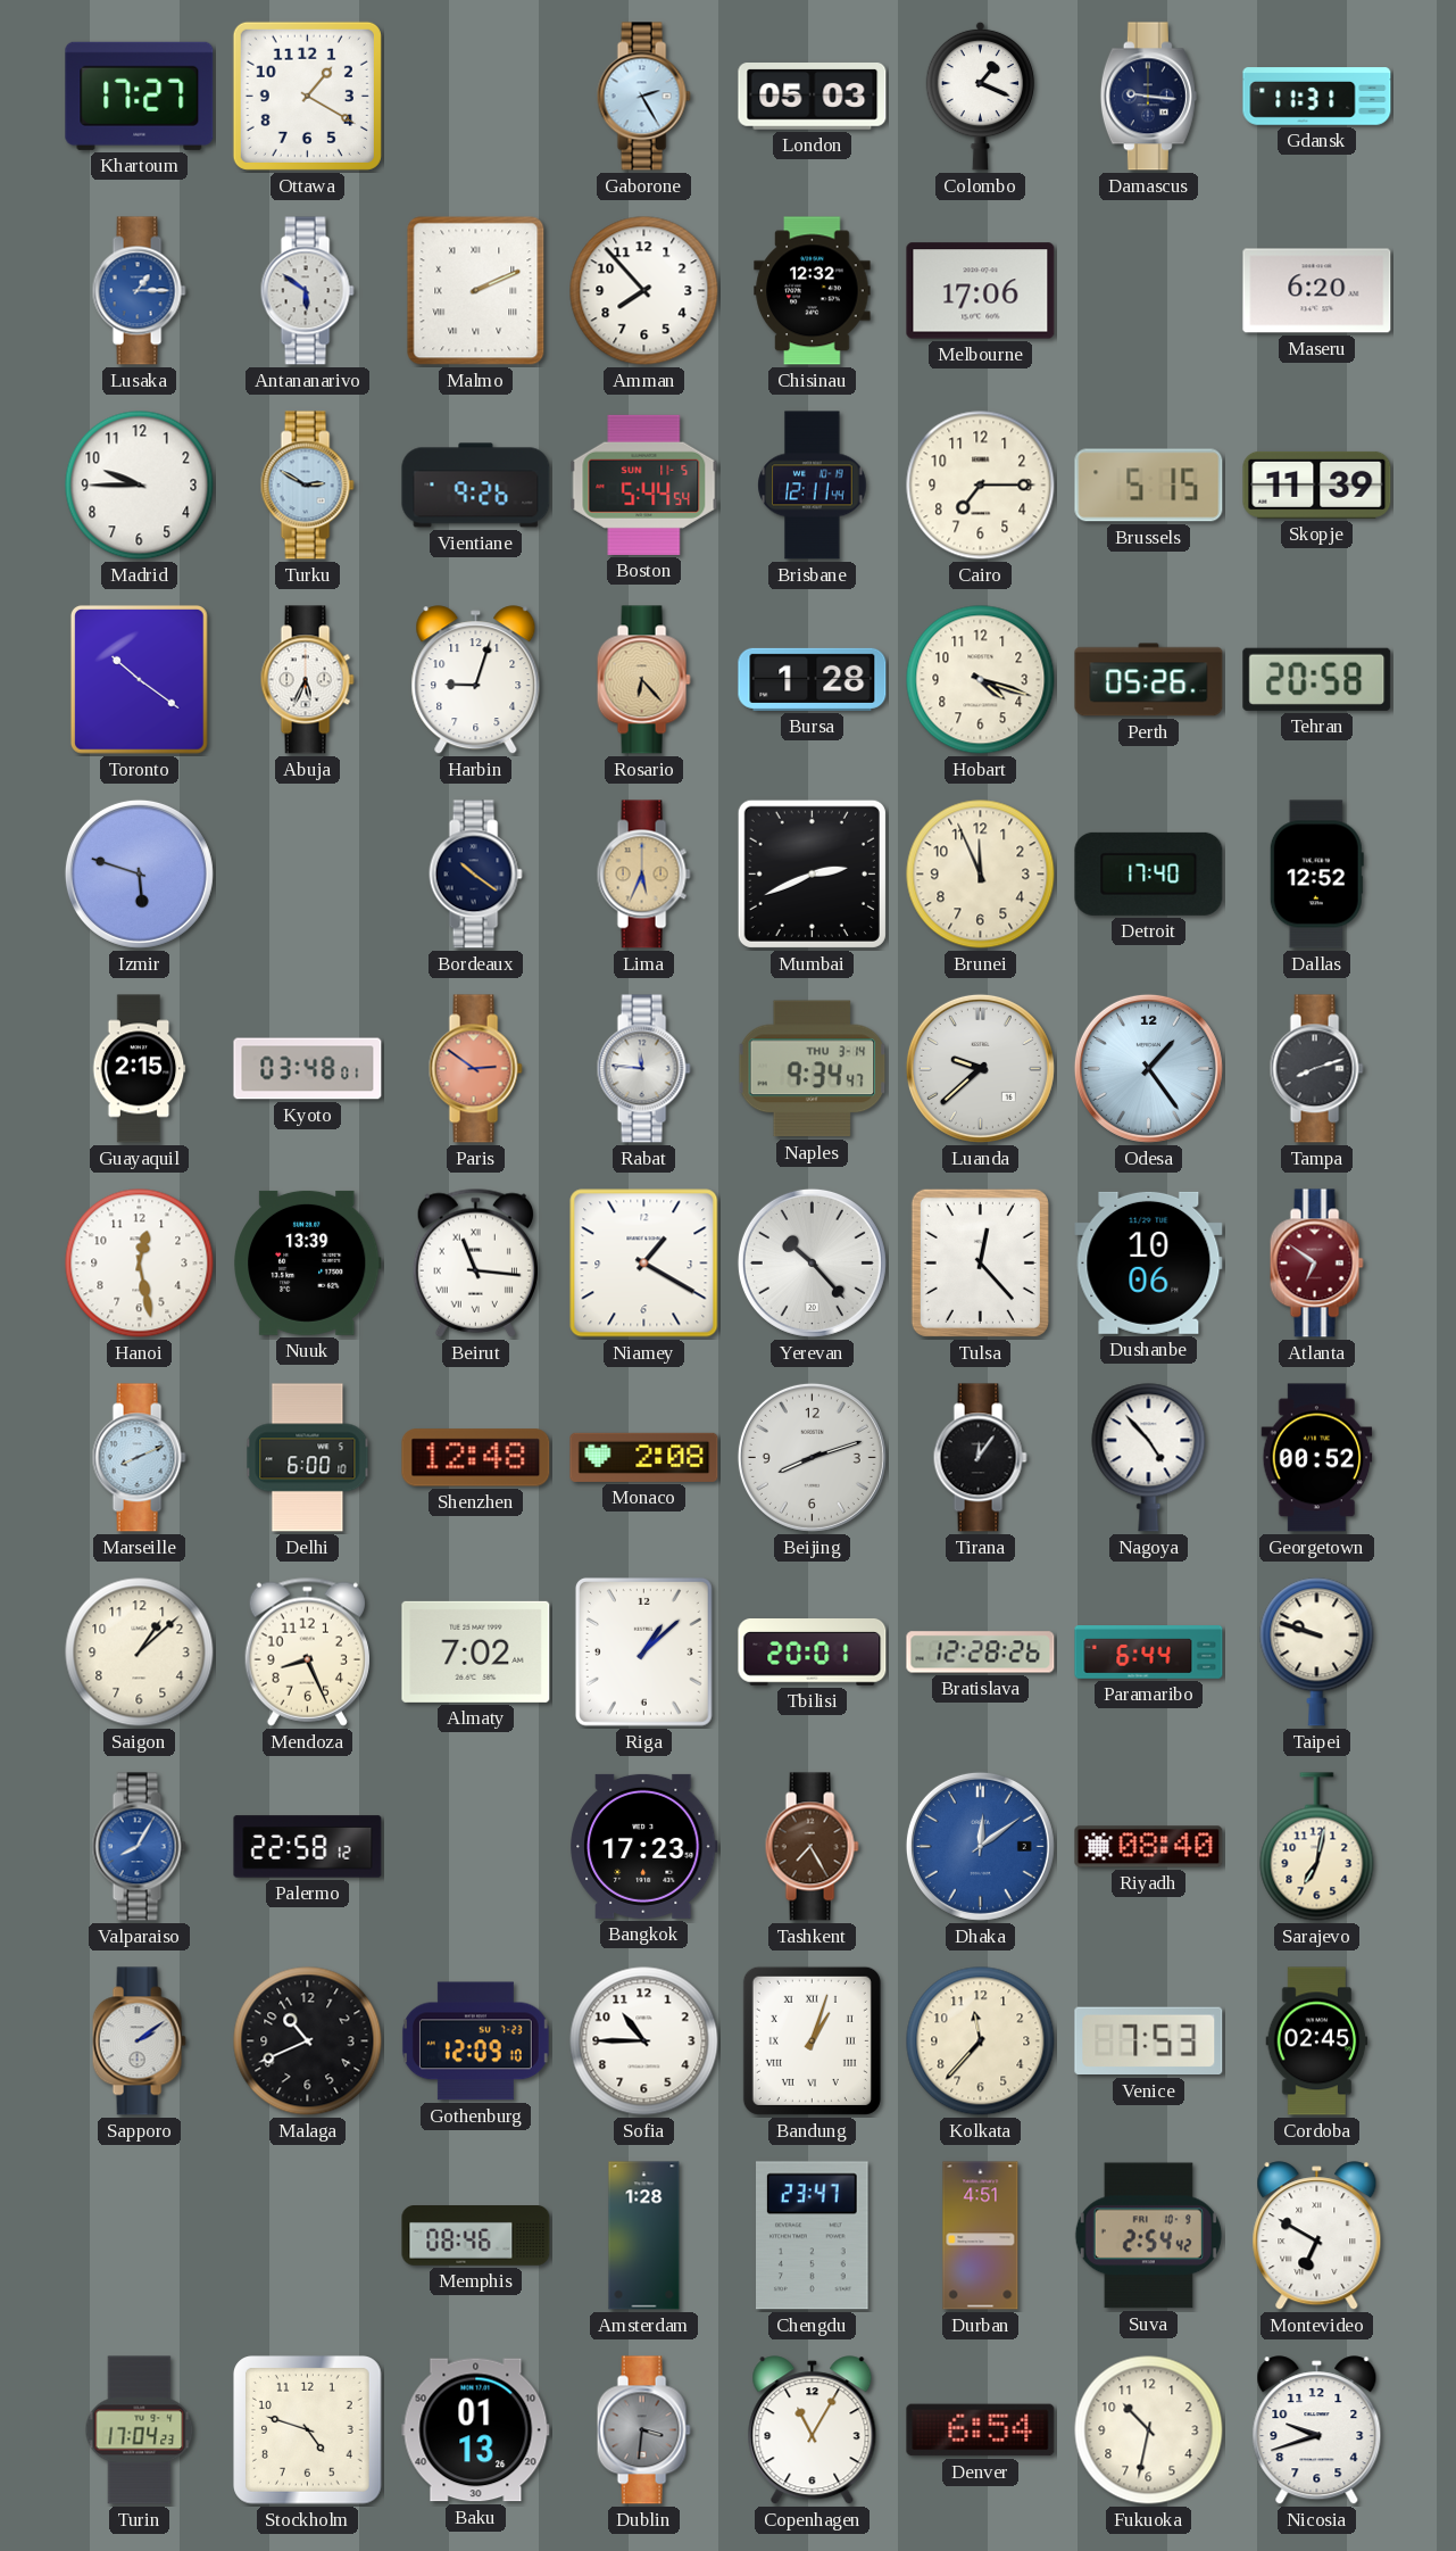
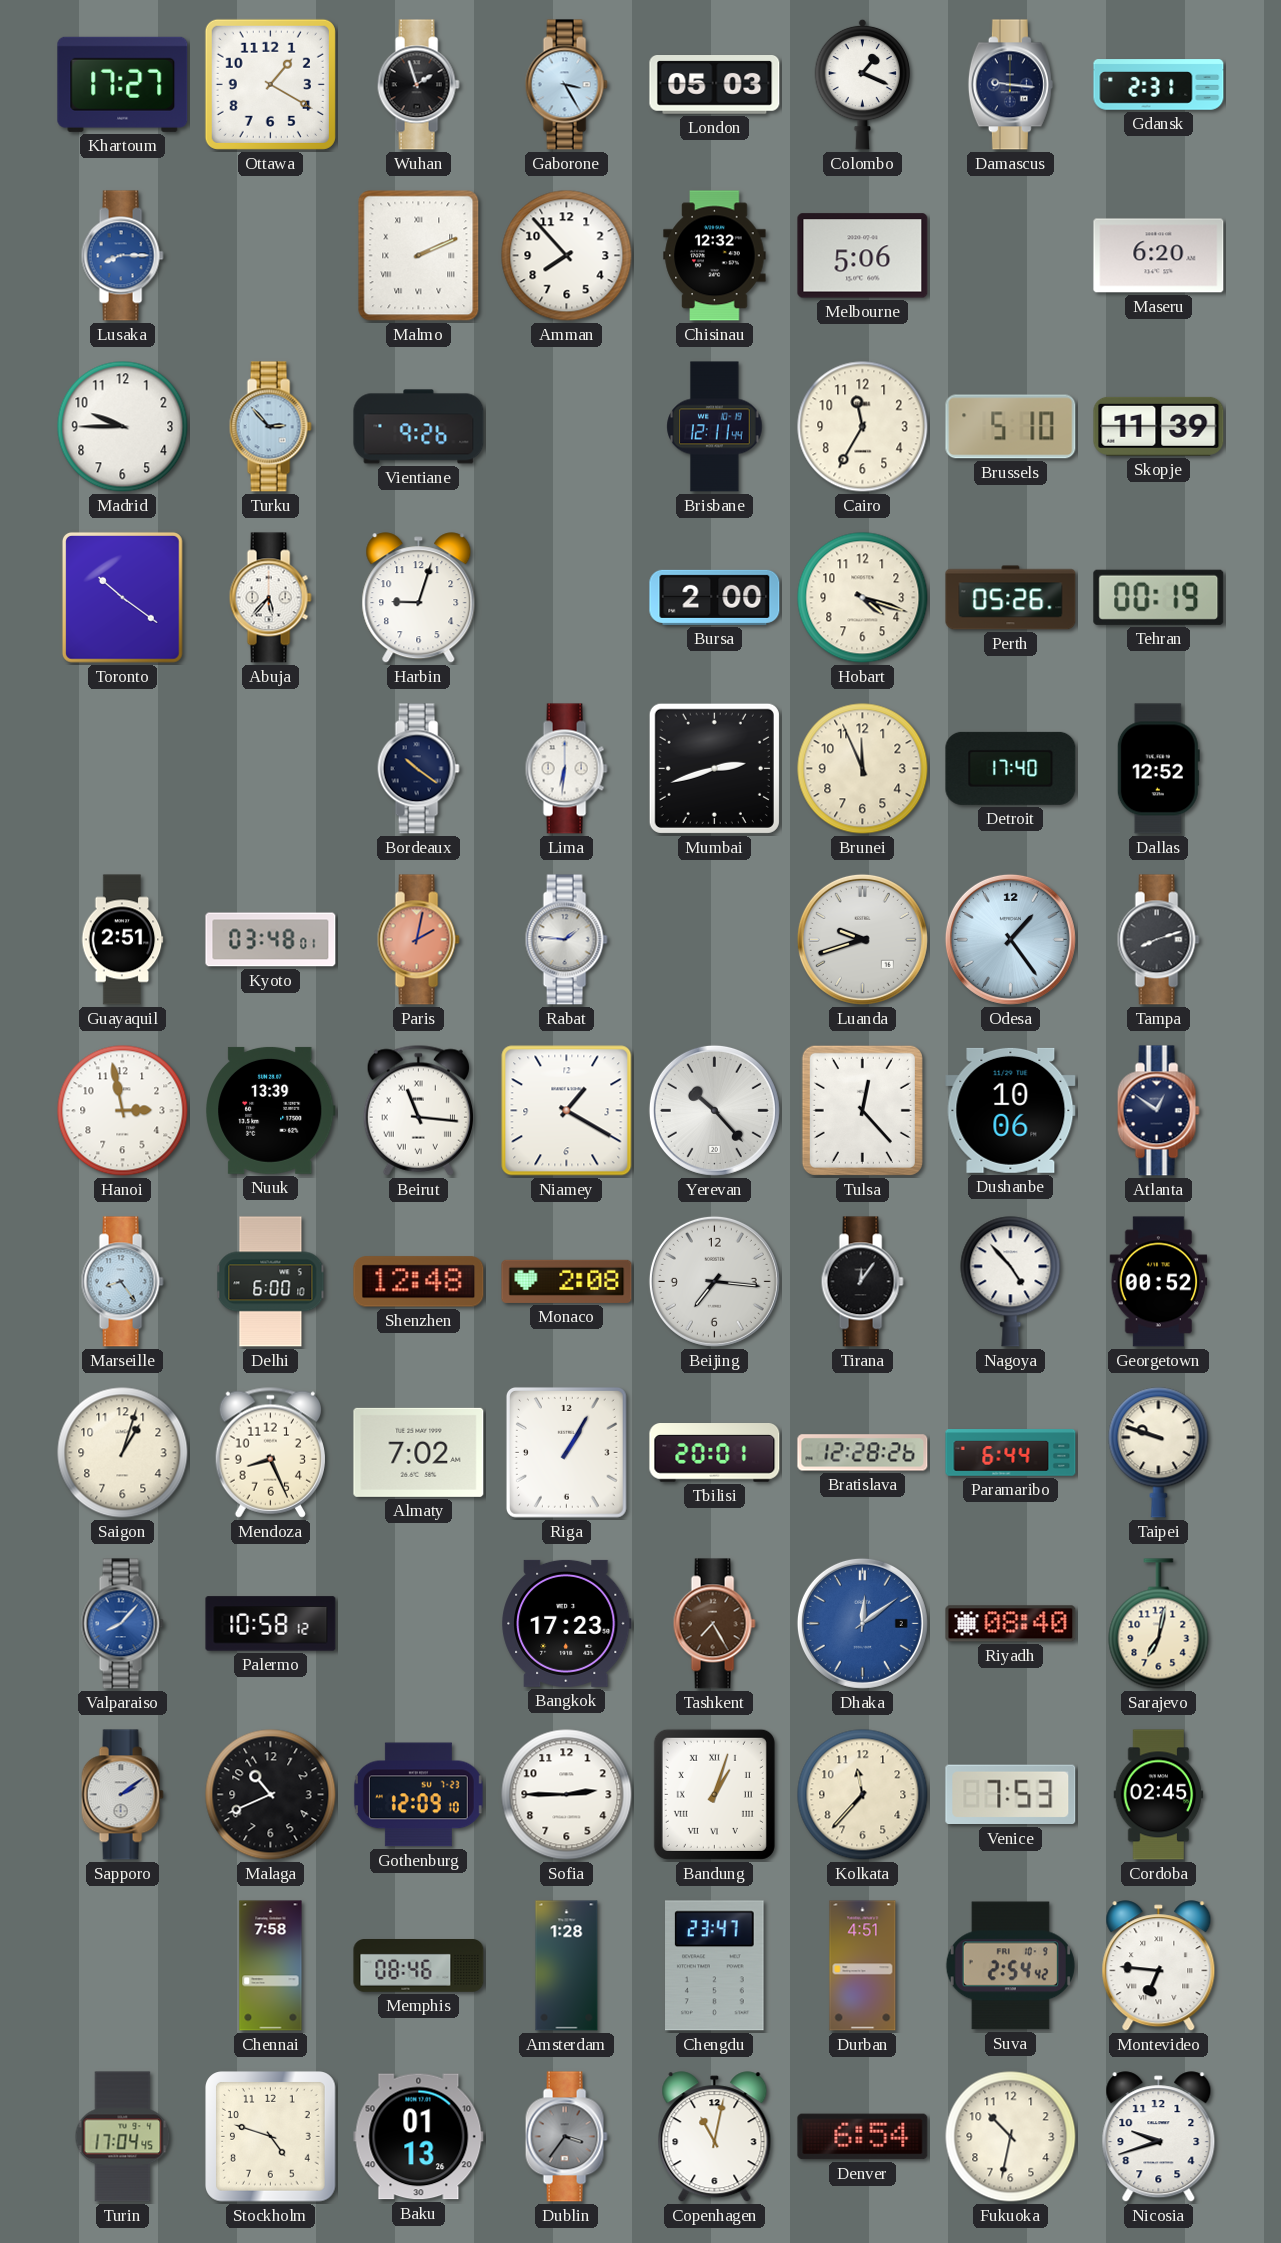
Wuhan: none -> 1:57 (418, 85)
Gaborone: 2:25 -> 3:25 (566, 85)
Gdansk: 11:31 -> 2:31 (1159, 85)
Lusaka: 1:15 -> 8:15 (122, 256)
Antananarivo: 5:51 -> none (307, 291)
Melbourne: 17:06 -> 5:06 (863, 256)
Turku: 2:50 -> 2:53 (270, 427)
Boston: 5:44 -> none (644, 484)
Cairo: 7:15 -> 11:35 (863, 427)
Brussels: 5:15 -> 5:10 (1011, 427)
Abuja: 5:34 -> 5:37 (270, 598)
Rosario: 6:23 -> none (643, 680)
Bursa: 1:28 -> 2:00 (715, 597)
Tehran: 20:58 -> 00:19 (1159, 597)
Izmir: 5:48 -> none (139, 873)
Lima: 5:34 -> 6:31 (566, 769)
Lima dial: champagne -> white (566, 769)
Mumbai: 2:41 -> 2:42 (714, 768)
Guayaquil: 2:15 -> 2:51 (122, 940)
Paris: 2:51 -> 2:02 (418, 940)
Rabat: 11:46 -> 1:46 (566, 940)
Naples: 9:34 -> none (813, 1069)
Luanda: 9:38 -> 9:42 (862, 939)
Hanoi: 12:28 -> 2:58 (123, 1111)
Atlanta: 6:51 -> 12:51 (1158, 1111)
Atlanta dial: burgundy -> navy (1158, 1111)
Marseille: 8:11 -> 8:24 (122, 1282)
Beijing: 8:12 -> 7:16 (714, 1281)
Saigon: 1:08 -> 1:03 (123, 1453)
Riga: 1:08 -> 1:05 (566, 1452)
Valparaiso: 8:05 -> 8:07 (122, 1624)
Palermo: 22:58 -> 10:58 (271, 1624)
Sofia: 10:45 -> 2:45 (567, 1795)
Chennai: none -> 7:58 (271, 1966)
Montevideo: 6:50 -> 6:46 (1159, 1966)
Turin: 17:04:23 -> 17:04:45 (123, 2137)
Dublin: 3:31 -> 3:36 (566, 2137)
Copenhagen: 11:05 -> 11:02 (715, 2137)
